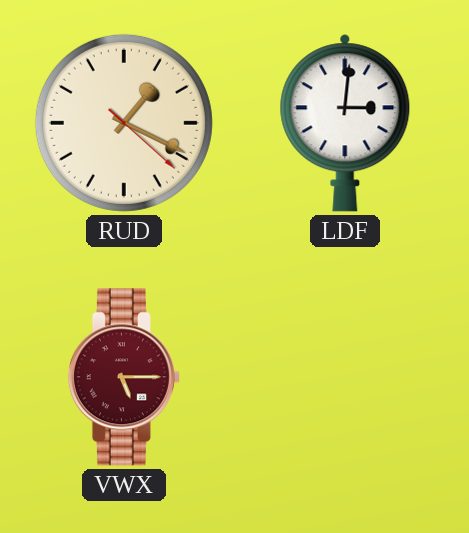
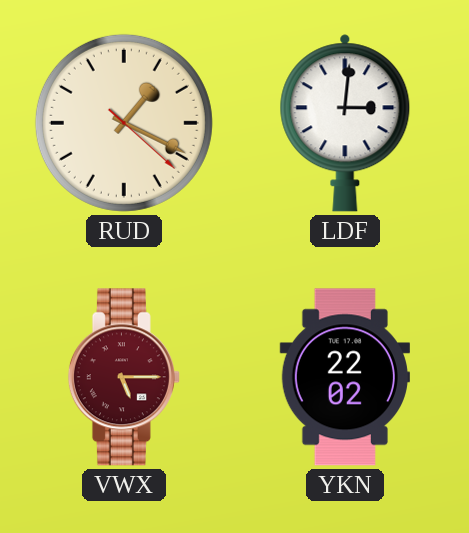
YKN: none -> 22:02 (345, 377)
